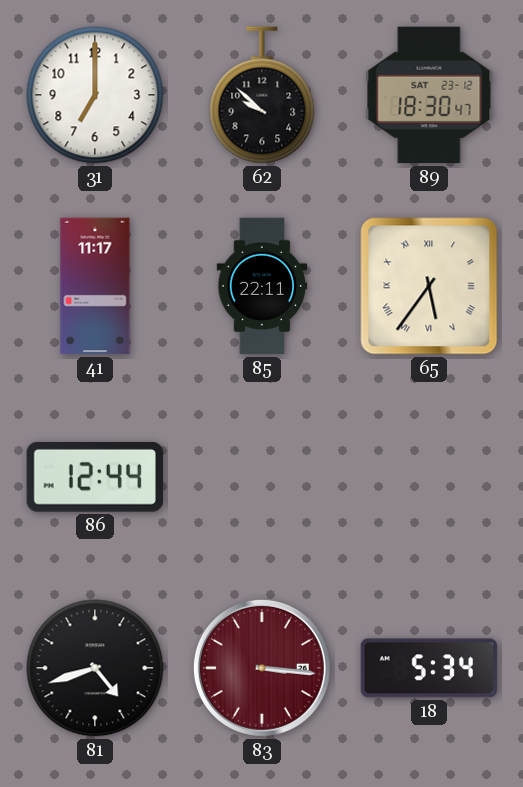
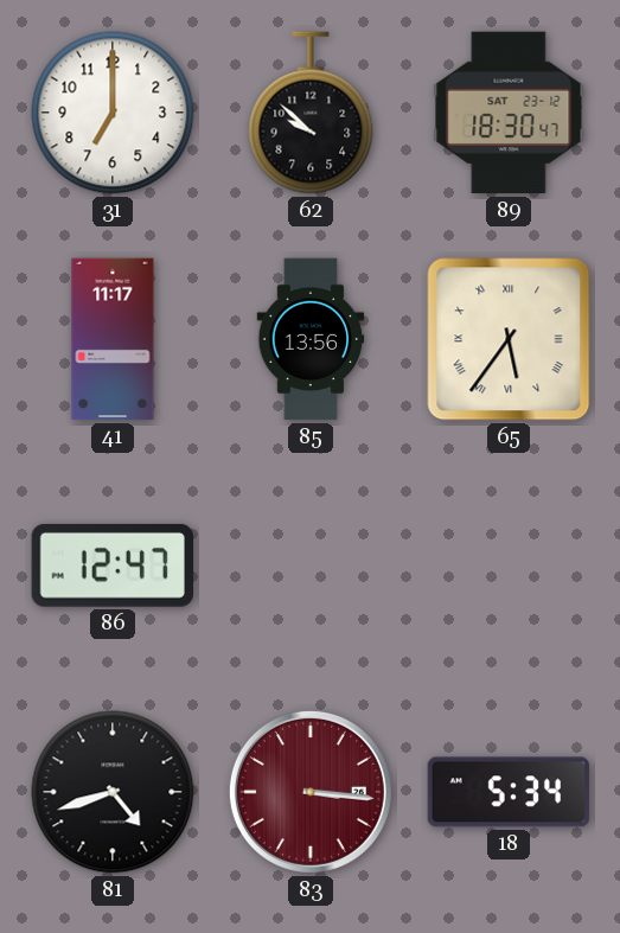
85: 22:11 -> 13:56 (311, 339)
86: 12:44 -> 12:47 (111, 565)
